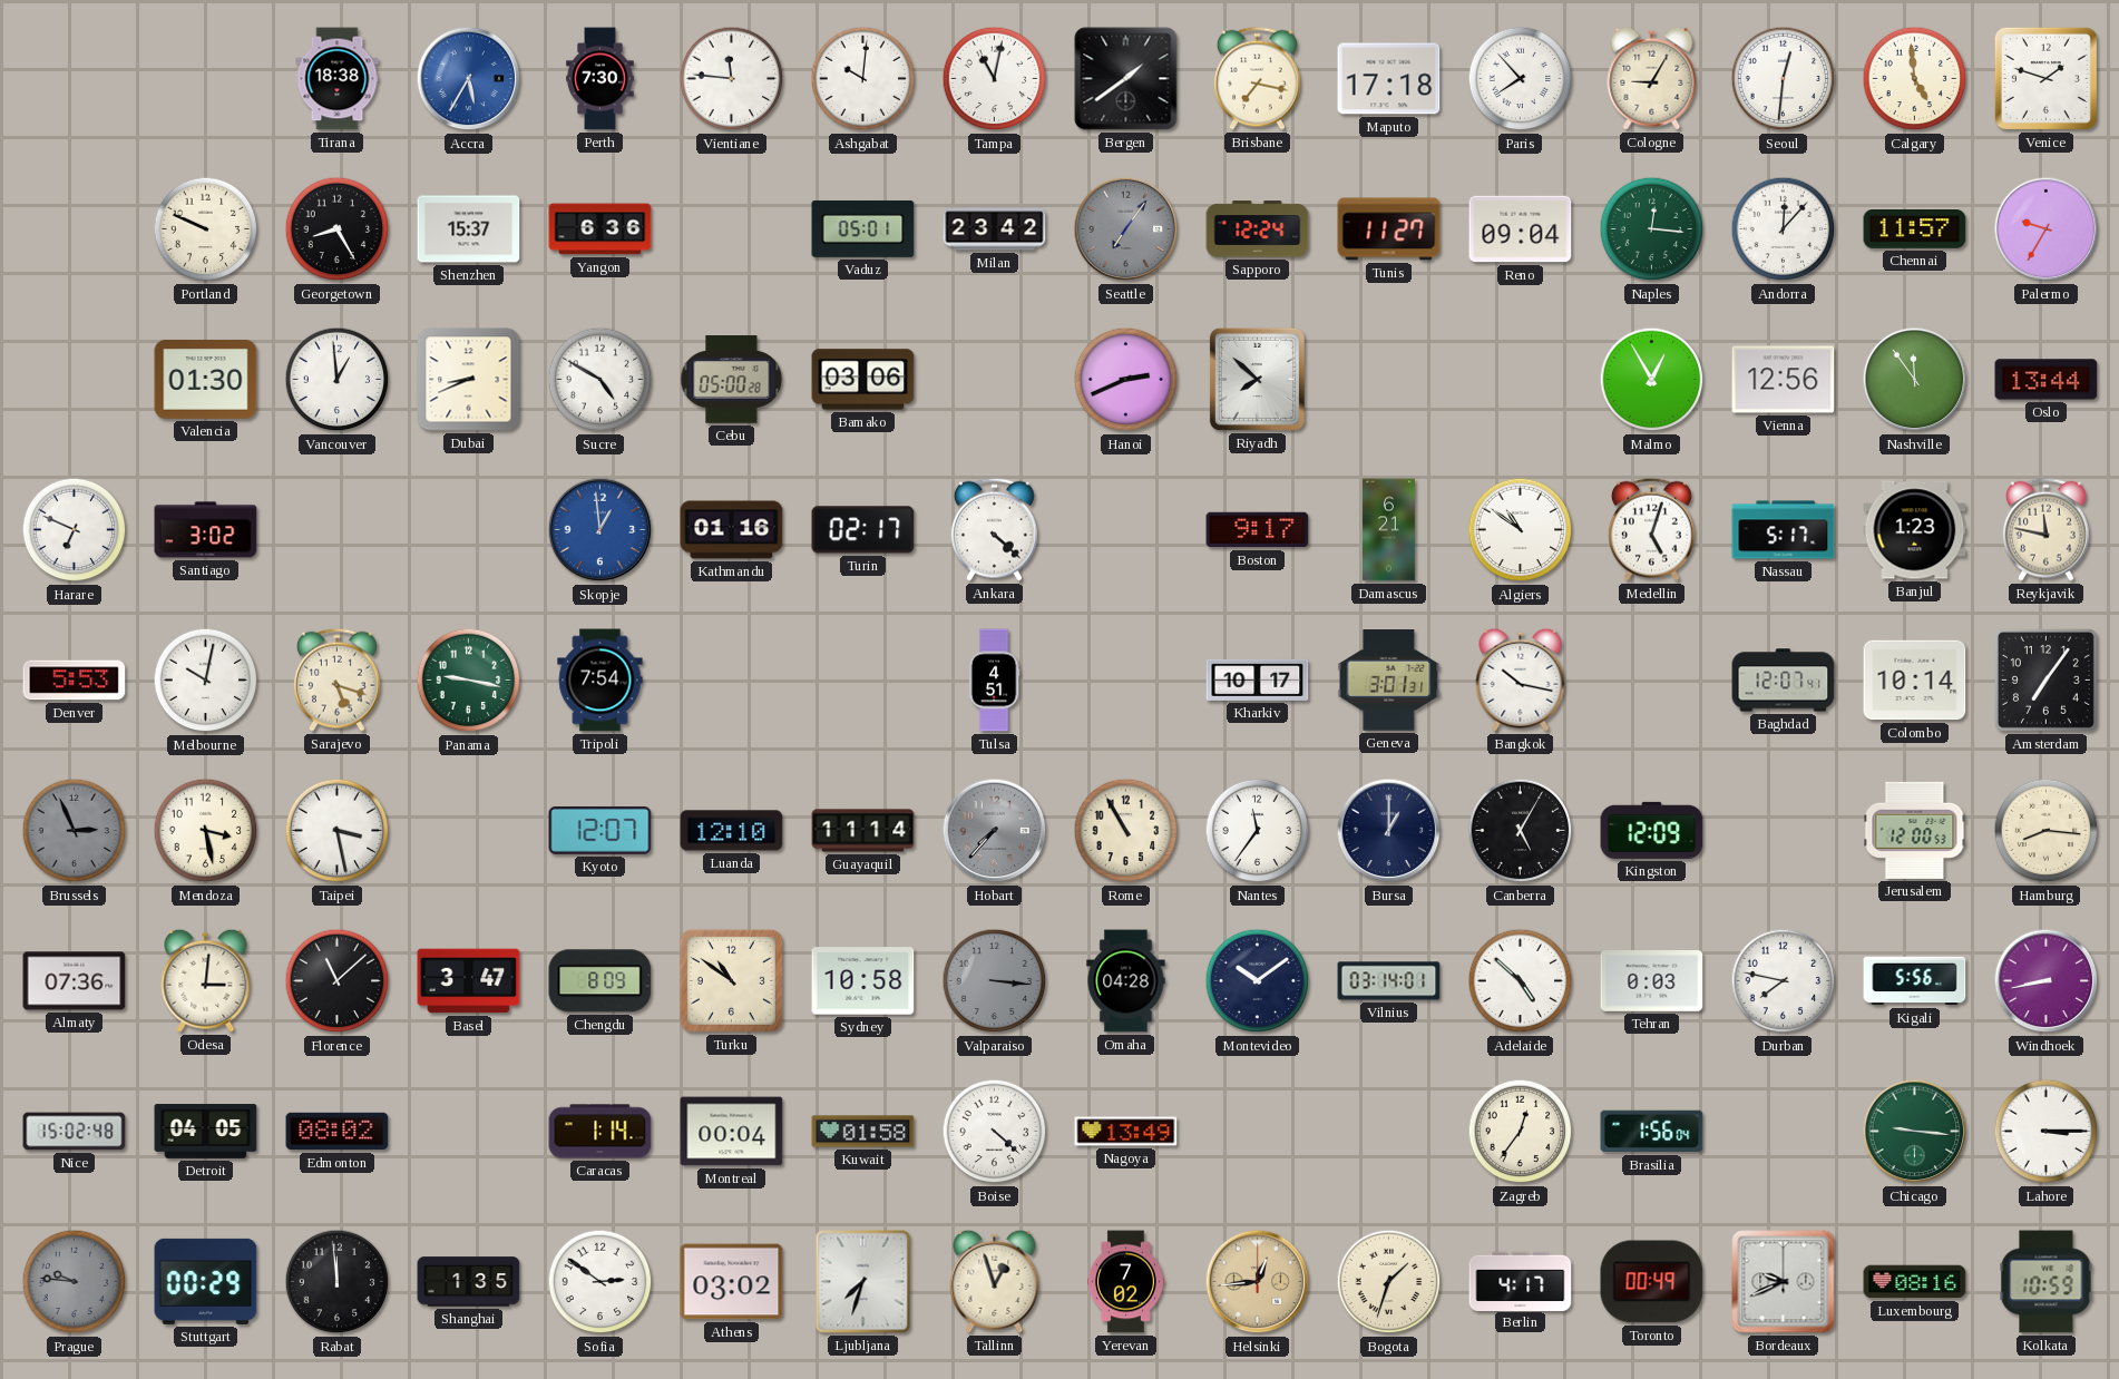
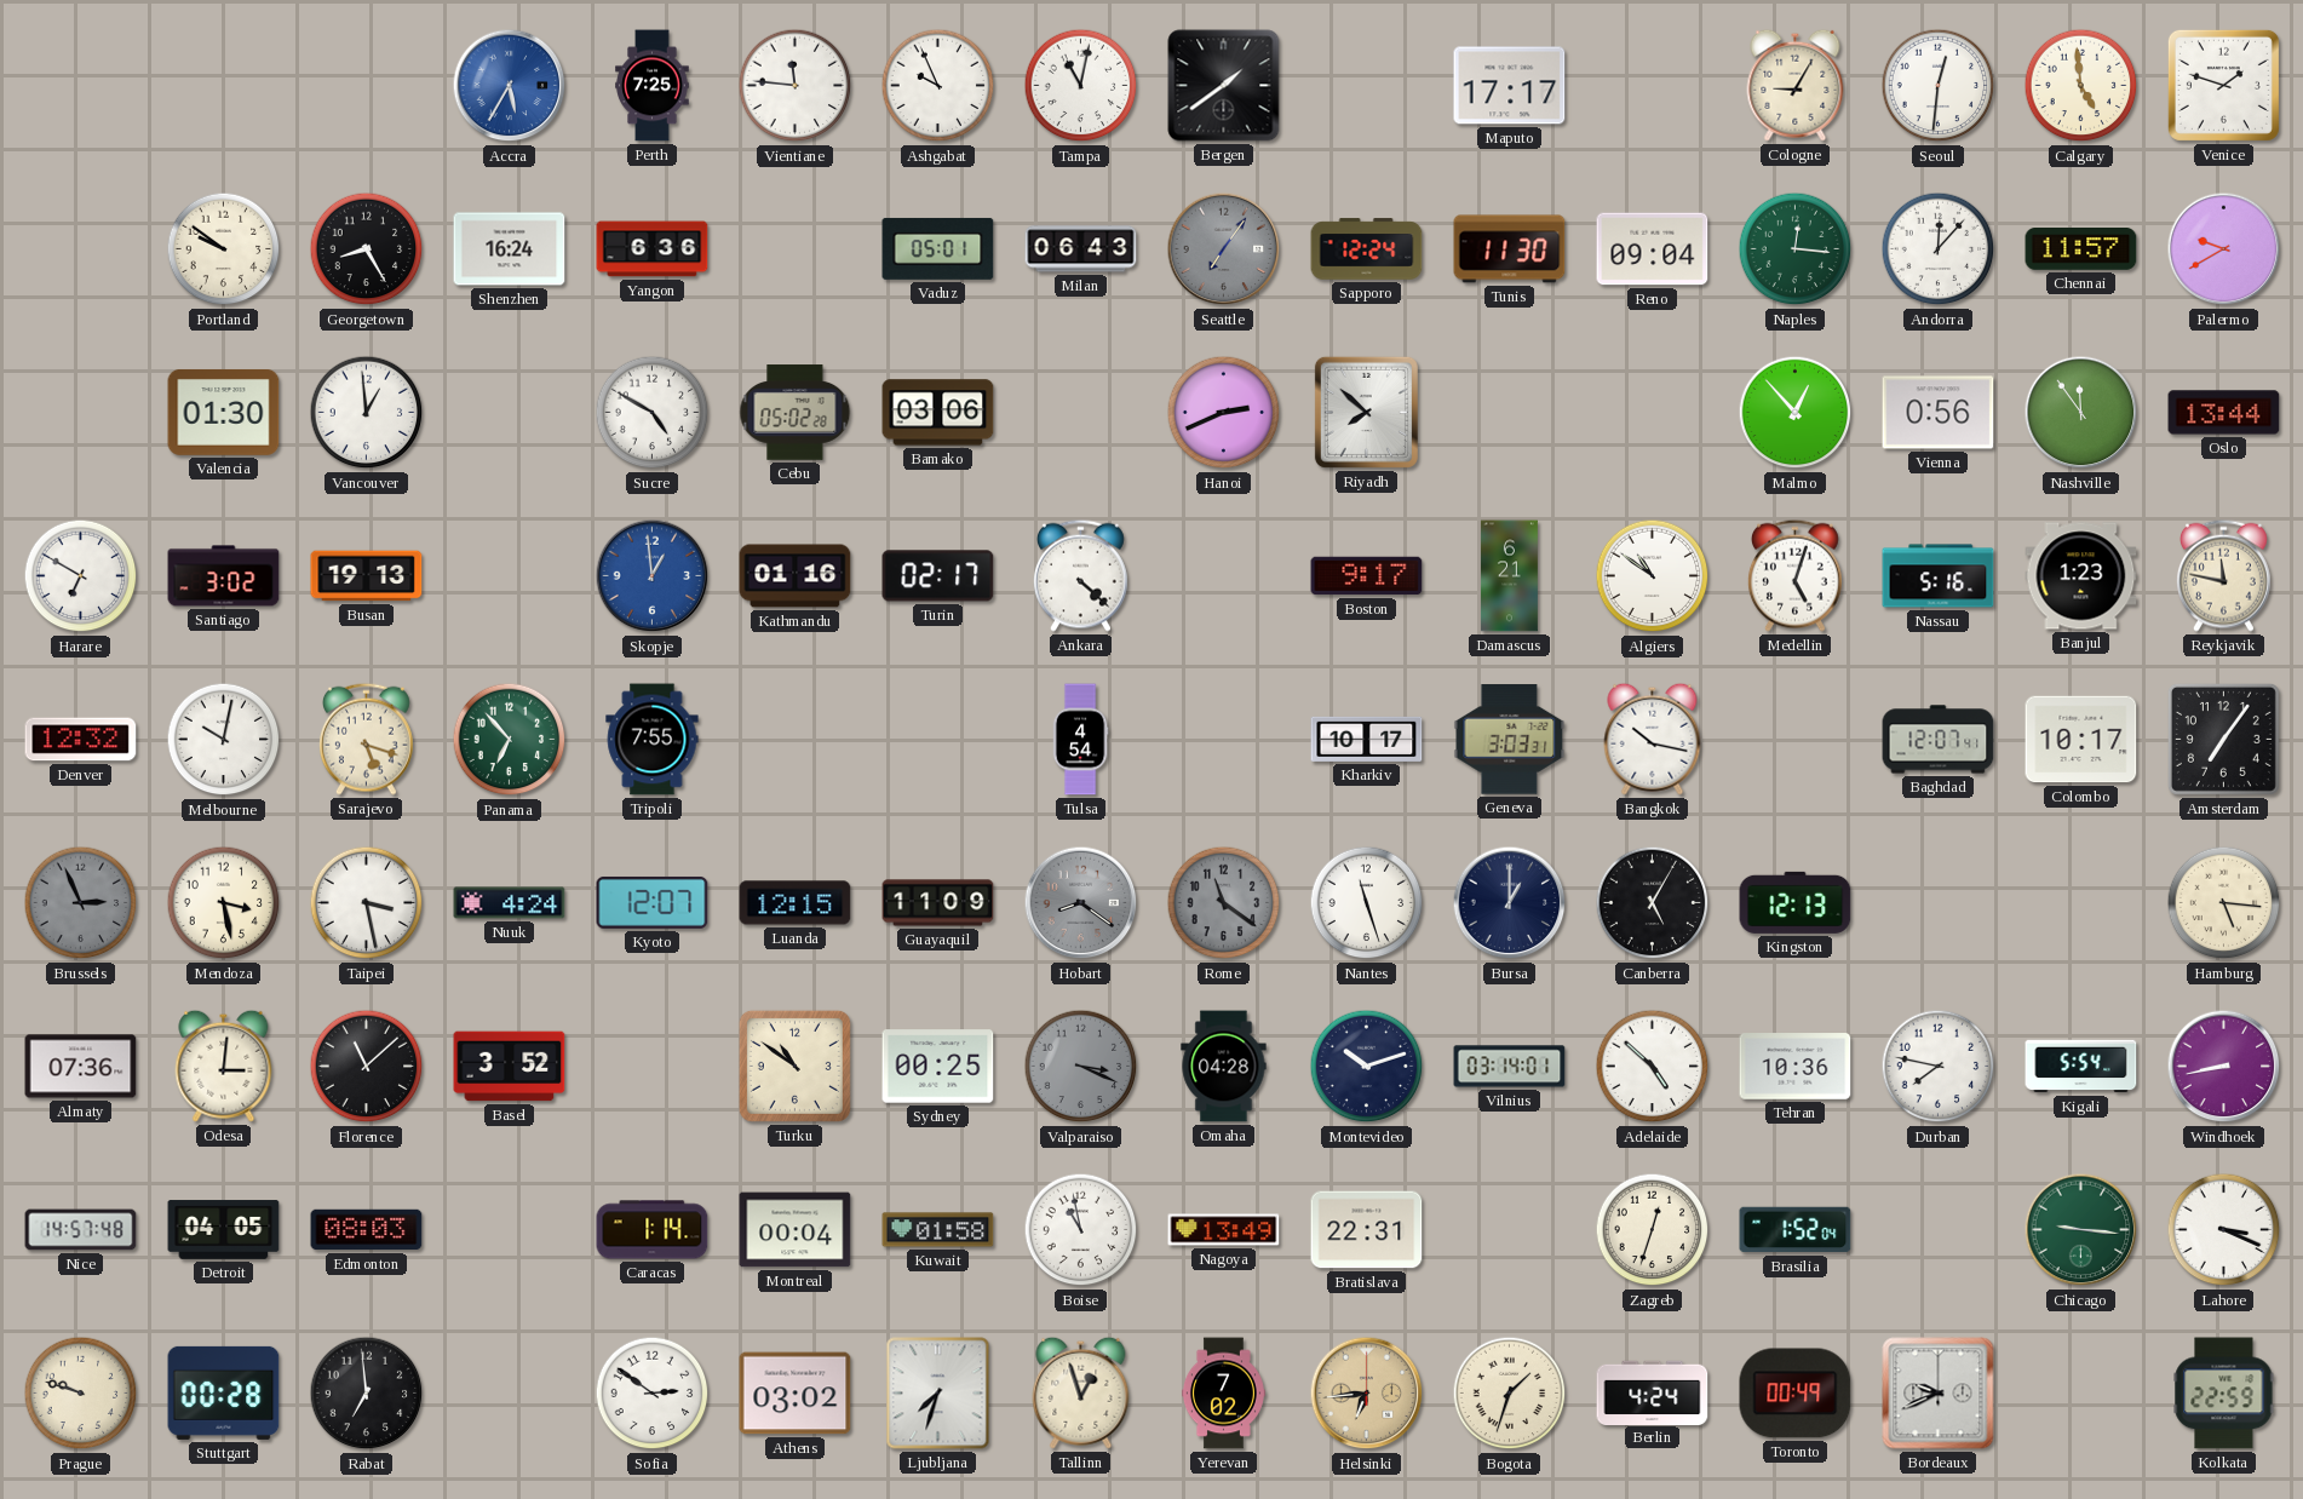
Tirana: 18:38 -> none (338, 79)
Perth: 7:30 -> 7:25 (653, 86)
Ashgabat: 10:01 -> 9:56 (938, 86)
Brisbane: 7:17 -> none (1257, 78)
Maputo: 17:18 -> 17:17 (1510, 86)
Paris: 7:53 -> none (1521, 79)
Portland: 9:49 -> 9:51 (224, 249)
Shenzhen: 15:37 -> 16:24 (510, 249)
Milan: 23:42 -> 06:43 (1081, 249)
Tunis: 11:27 -> 11:30 (1510, 249)
Palermo: 9:35 -> 9:40 (2224, 249)
Dubai: 8:41 -> none (469, 380)
Cebu: 05:00 -> 05:02 (796, 413)
Malmo: 12:55 -> 12:53 (1796, 413)
Vienna: 12:56 -> 0:56 (1939, 413)
Harare: 6:49 -> 6:50 (81, 576)
Busan: none -> 19:13 (367, 576)
Nassau: 5:17 -> 5:16 (1939, 576)
Denver: 5:53 -> 12:32 (81, 740)
Panama: 9:17 -> 6:53 (510, 740)
Tripoli: 7:54 -> 7:55 (653, 740)
Tulsa: 4:51 -> 4:54 (1080, 740)
Geneva: 3:01 -> 3:03 (1510, 740)
Colombo: 10:14 -> 10:17 (2081, 740)
Nuuk: none -> 4:24 (510, 903)
Luanda: 12:10 -> 12:15 (796, 903)
Guayaquil: 11:14 -> 11:09 (938, 903)
Hobart: 7:37 -> 8:21 (1081, 903)
Rome: 10:55 -> 11:21 (1224, 903)
Rome dial: cream -> grey (1224, 903)
Nantes: 11:36 -> 11:27 (1367, 903)
Kingston: 12:09 -> 12:13 (1796, 902)
Jerusalem: 12:00 -> none (1915, 830)
Hamburg: 8:16 -> 5:16 (2224, 903)
Basel: 3:47 -> 3:52 (510, 1067)
Chengdu: 8:09 -> none (600, 981)
Sydney: 10:58 -> 00:25 (938, 1067)
Valparaiso: 3:16 -> 3:19 (1081, 1067)
Montevideo: 10:09 -> 10:12 (1367, 1067)
Tehran: 0:03 -> 10:36 (1796, 1067)
Kigali: 5:56 -> 5:54 (2081, 1067)
Nice: 15:02 -> 14:57 (81, 1230)
Edmonton: 08:02 -> 08:03 (367, 1230)
Boise: 4:22 -> 10:58 (1081, 1230)
Bratislava: none -> 22:31 (1367, 1230)
Zagreb: 12:36 -> 12:33 (1653, 1230)
Brasilia: 1:56 -> 1:52 (1796, 1230)
Lahore: 3:15 -> 3:19 (2224, 1230)
Prague: 9:46 -> 9:48 (81, 1394)
Prague dial: grey -> cream (81, 1394)
Stuttgart: 00:29 -> 00:28 (224, 1392)
Rabat: 11:59 -> 6:59 (367, 1394)
Shanghai: 1:35 -> none (469, 1282)
Helsinki: 12:44 -> 6:44 (1367, 1394)
Berlin: 4:17 -> 4:24 (1653, 1392)
Luxembourg: 08:16 -> none (1915, 1282)
Kolkata: 10:59 -> 22:59 (2224, 1394)
